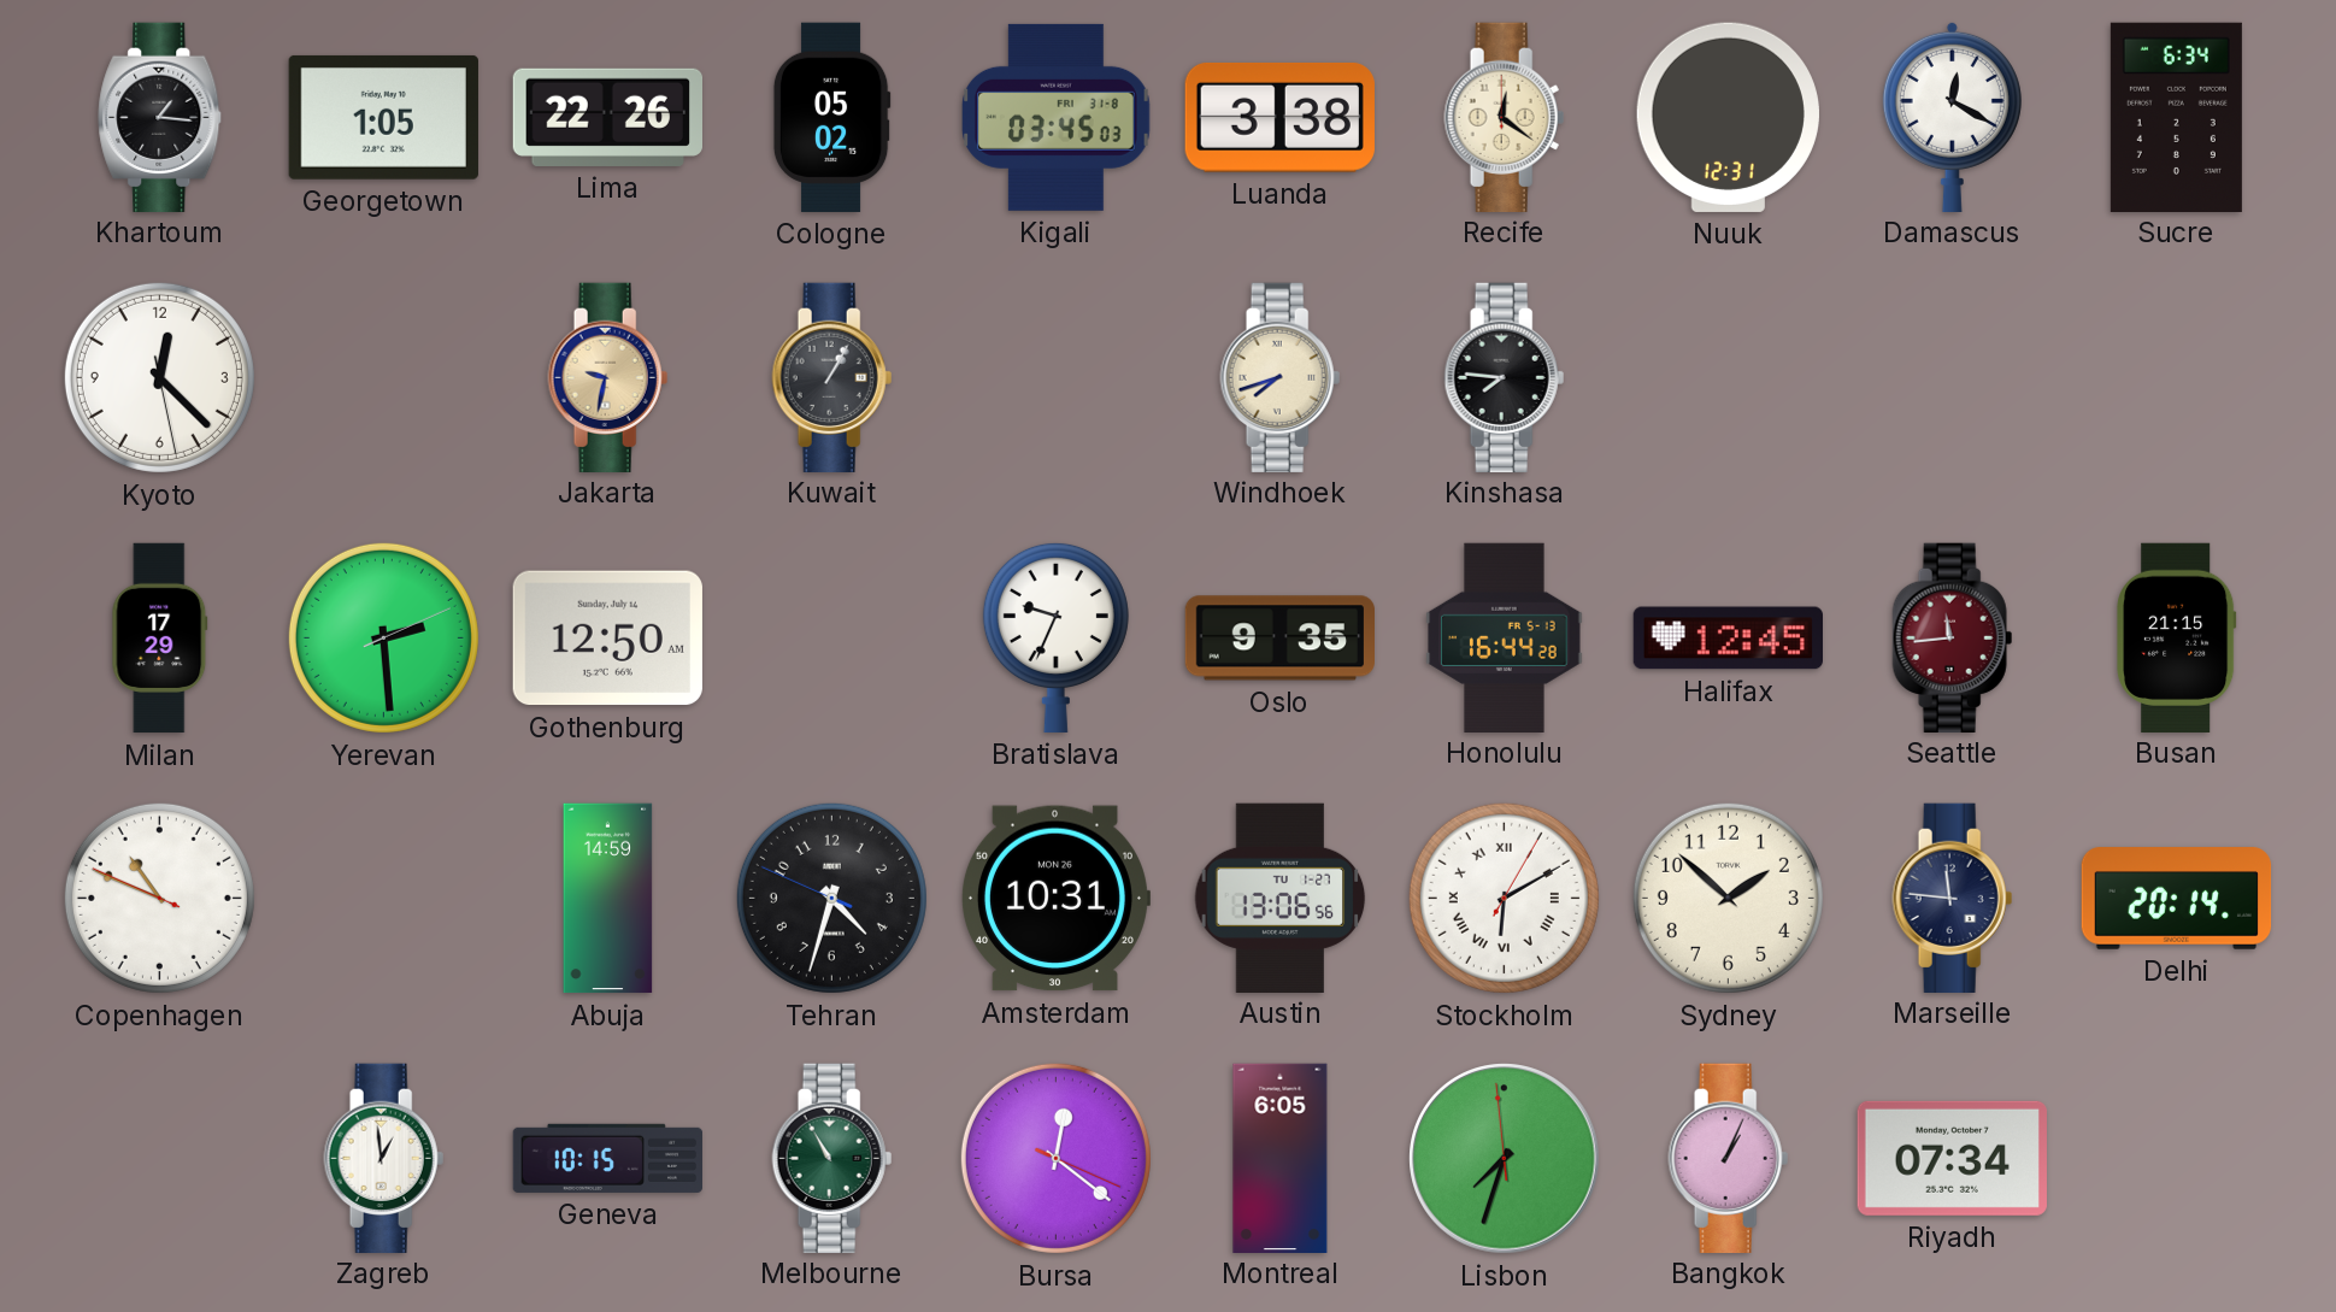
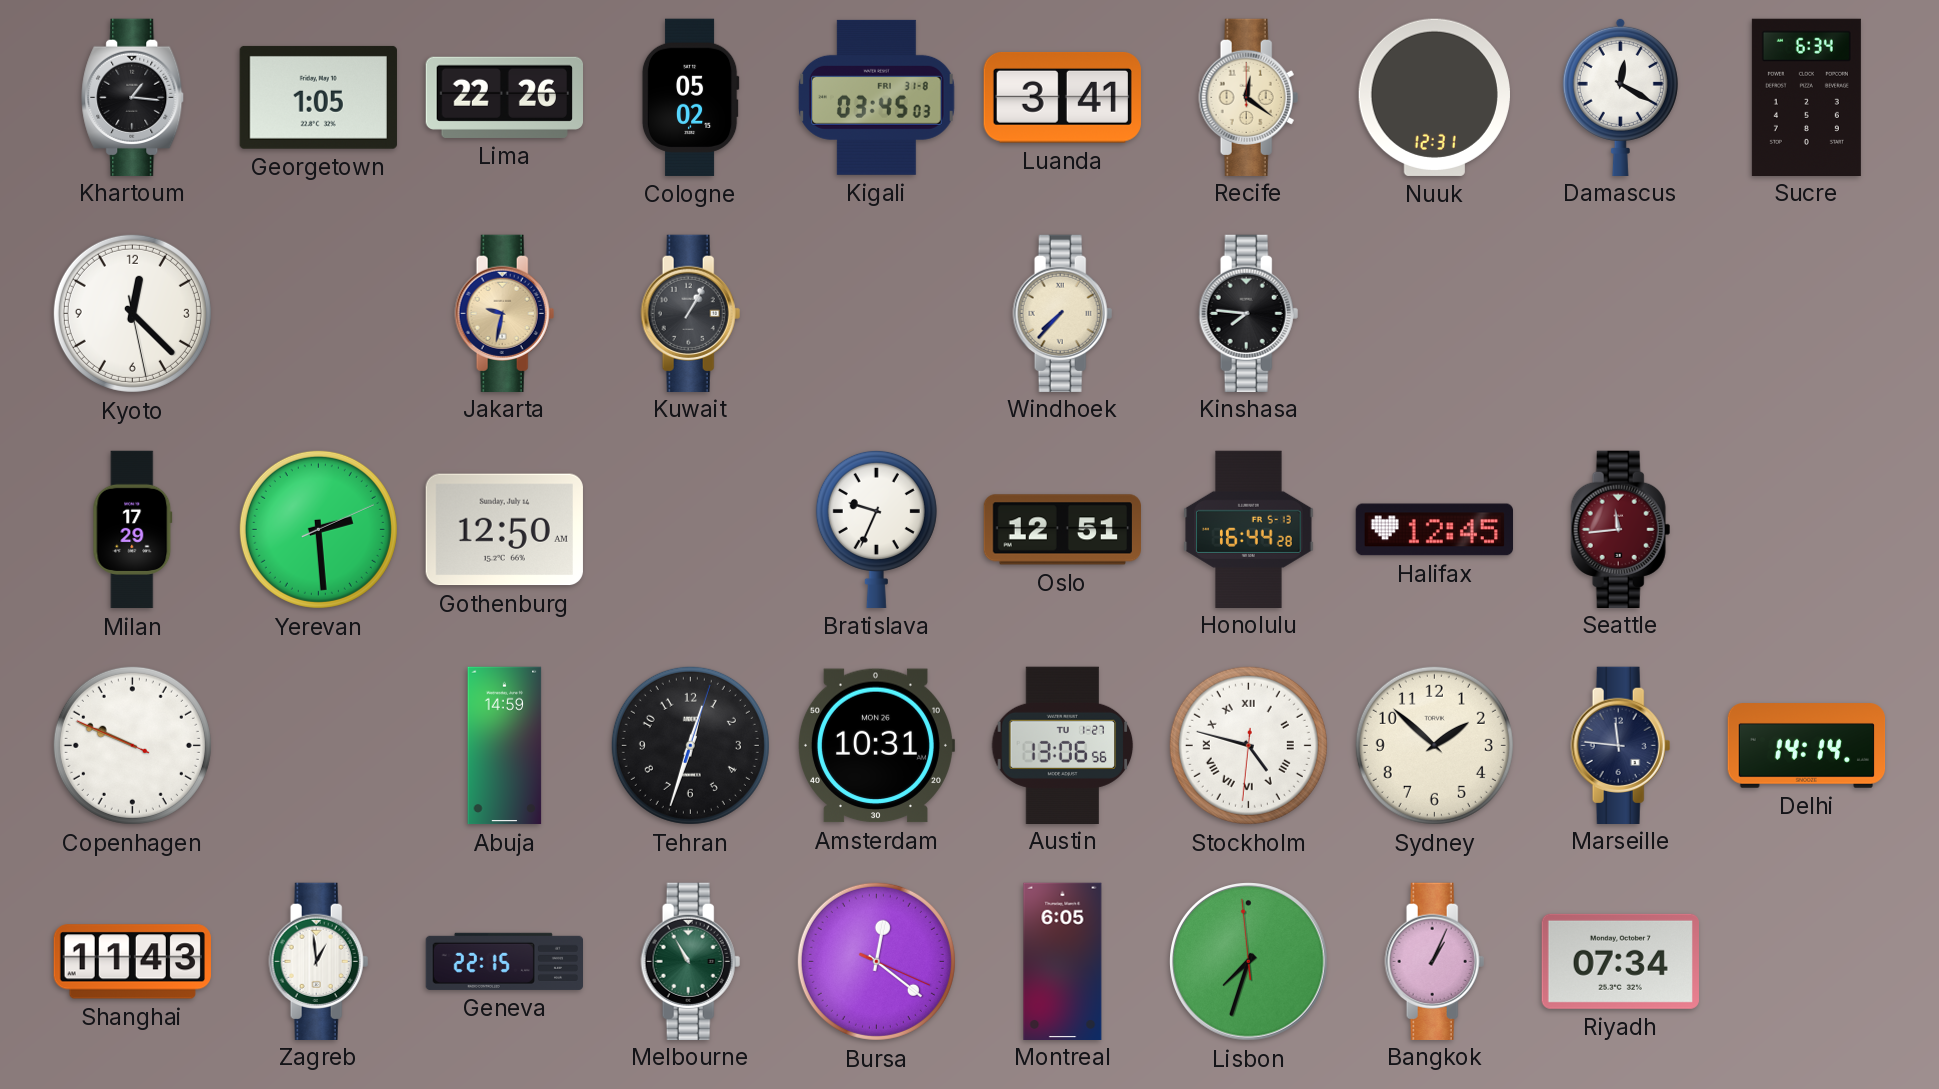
Luanda: 3:38 -> 3:41 (1062, 98)
Windhoek: 7:42 -> 7:37 (1063, 313)
Oslo: 9:35 -> 12:51 (1062, 530)
Busan: 21:15 -> none (2177, 637)
Copenhagen: 10:48 -> 9:48 (132, 745)
Tehran: 4:32 -> 12:33 (690, 745)
Stockholm: 6:10 -> 4:47 (1248, 745)
Delhi: 20:14 -> 14:14 (1807, 746)
Shanghai: none -> 11:43 (132, 962)
Geneva: 10:15 -> 22:15 (504, 961)
